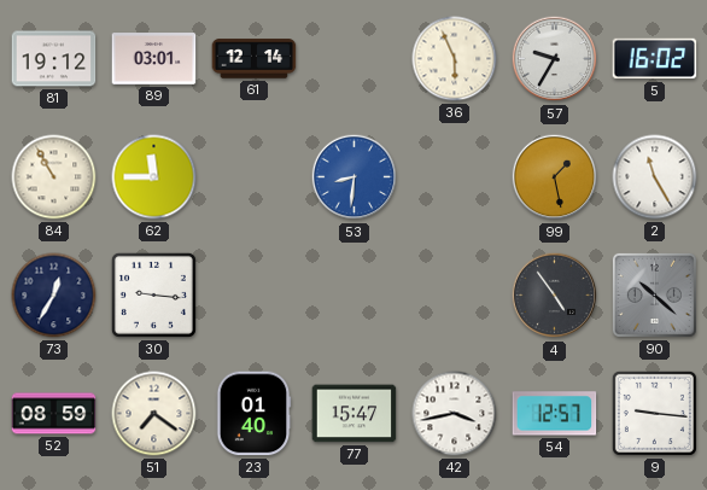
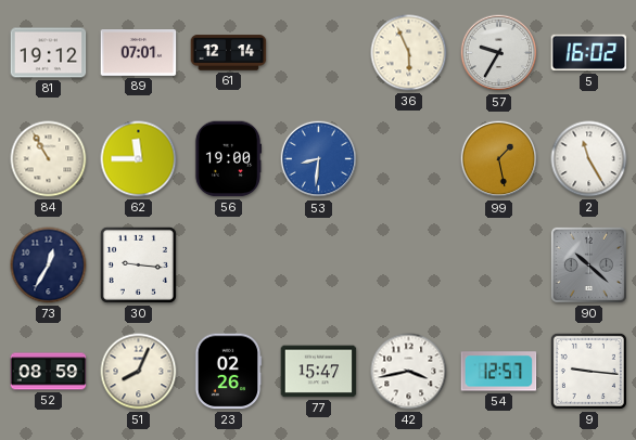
89: 03:01 -> 07:01 (139, 53)
56: none -> 19:00 (228, 159)
4: 4:54 -> none (555, 296)
51: 7:21 -> 8:04 (139, 372)
23: 01:40 -> 02:26 (228, 372)
